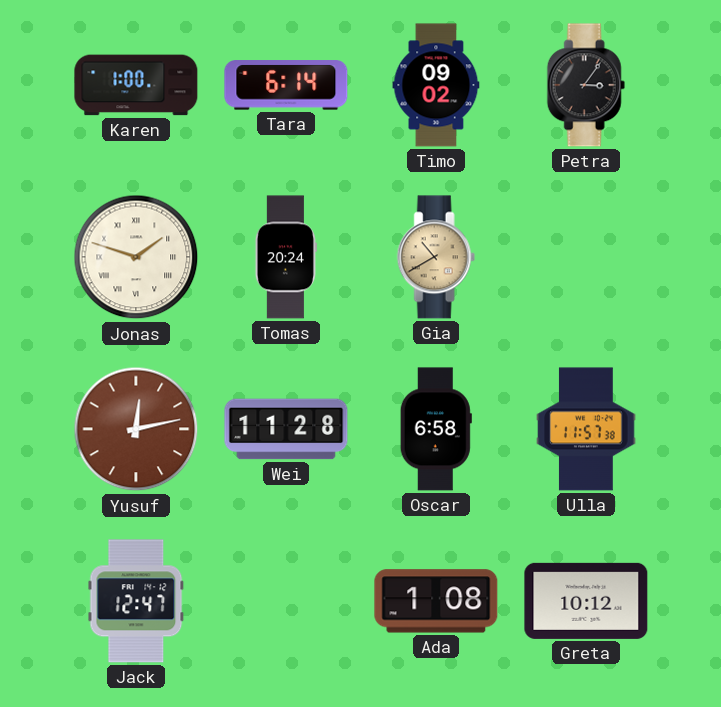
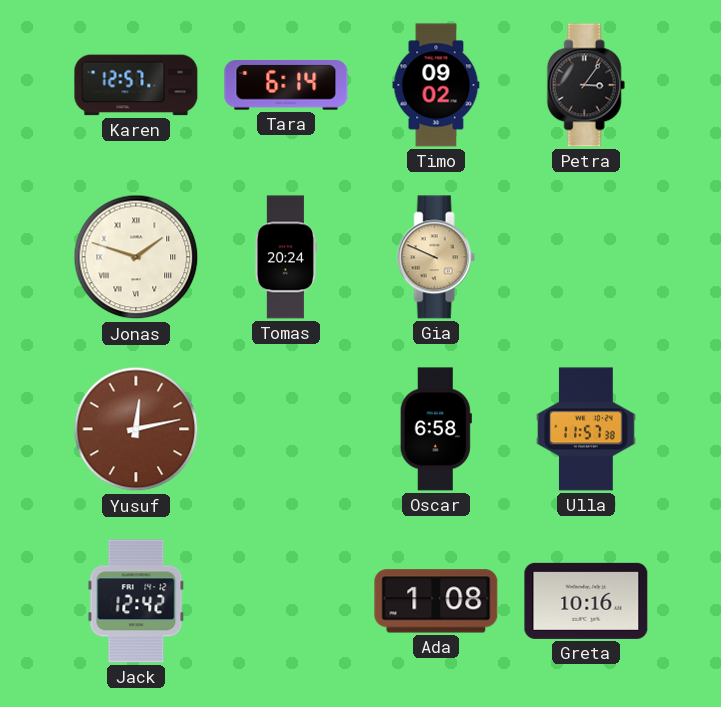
Karen: 1:00 -> 12:57 (136, 85)
Gia: 10:40 -> 9:49 (436, 257)
Wei: 11:28 -> none (286, 429)
Jack: 12:47 -> 12:42 (136, 601)
Greta: 10:12 -> 10:16 (586, 601)
